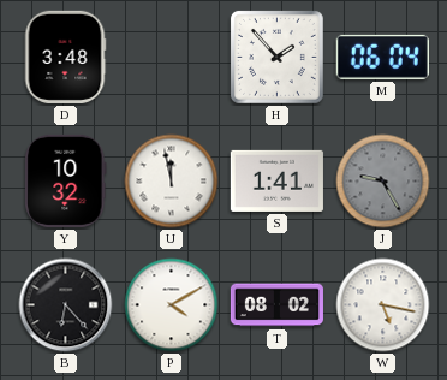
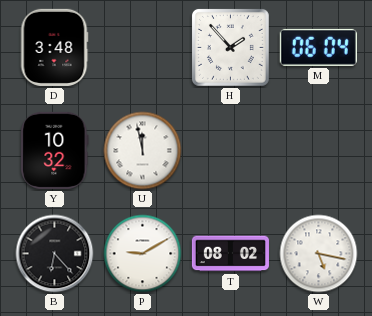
S: 1:41 -> none (276, 180)
J: 9:25 -> none (383, 182)
P: 4:10 -> 9:10 (143, 254)
